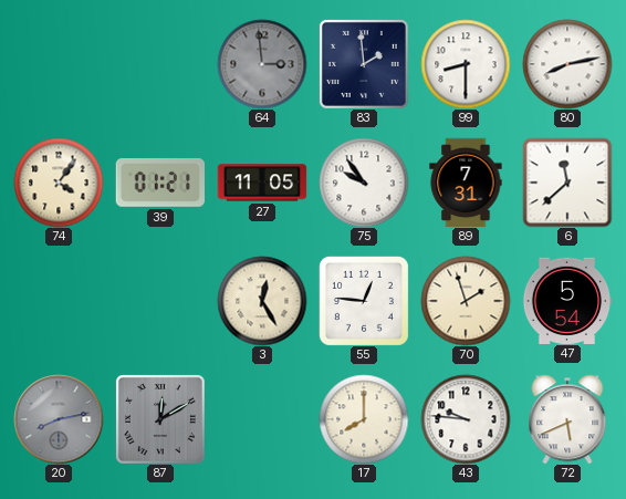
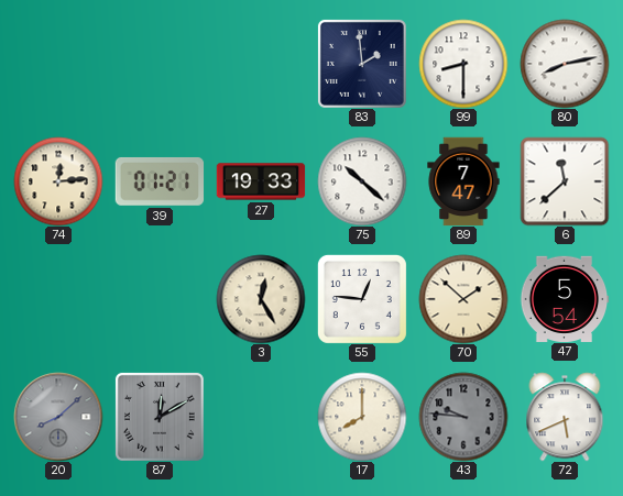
64: 2:59 -> none (262, 64)
74: 4:06 -> 12:14 (58, 181)
27: 11:05 -> 19:33 (261, 181)
75: 9:54 -> 10:22 (362, 181)
89: 7:31 -> 7:47 (463, 181)
70: 1:57 -> 1:52 (463, 299)
20: 8:13 -> 8:08 (58, 417)
43 dial: white -> grey (463, 417)
